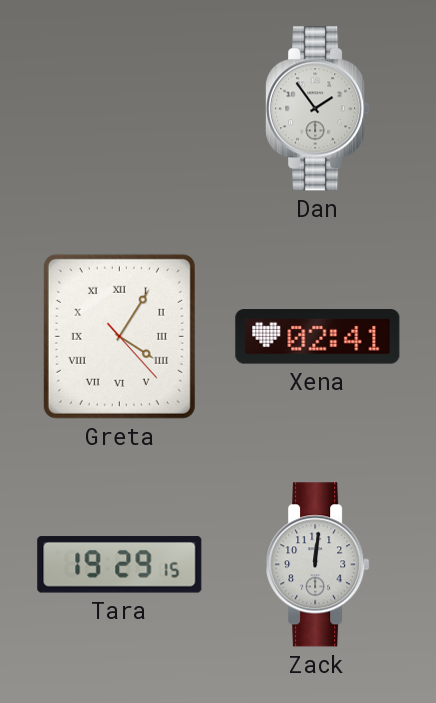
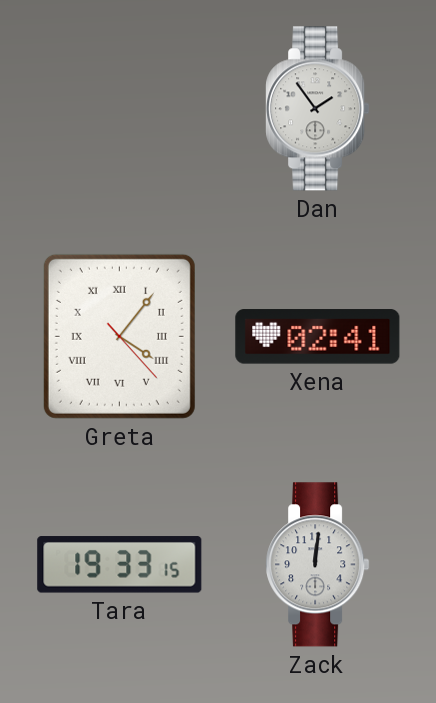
Greta: 4:05 -> 4:06 (119, 336)
Tara: 19:29 -> 19:33 (120, 565)
